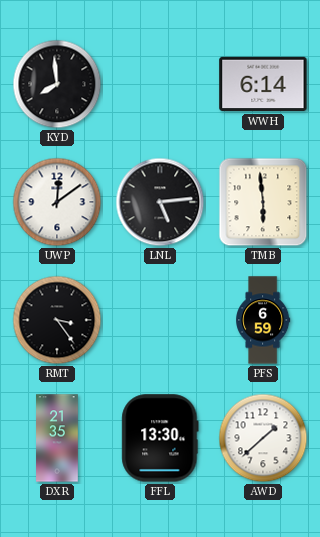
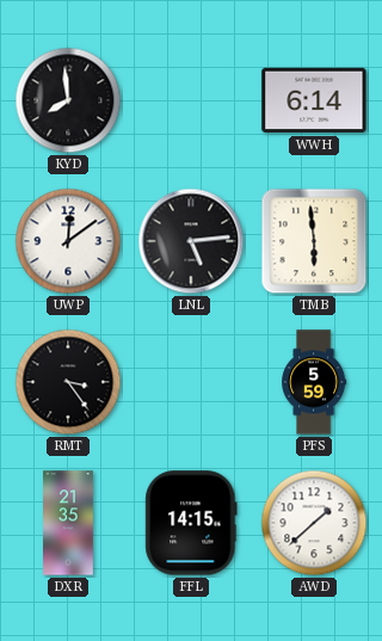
PFS: 6:59 -> 5:59 (314, 382)
FFL: 13:30 -> 14:15 (191, 523)
